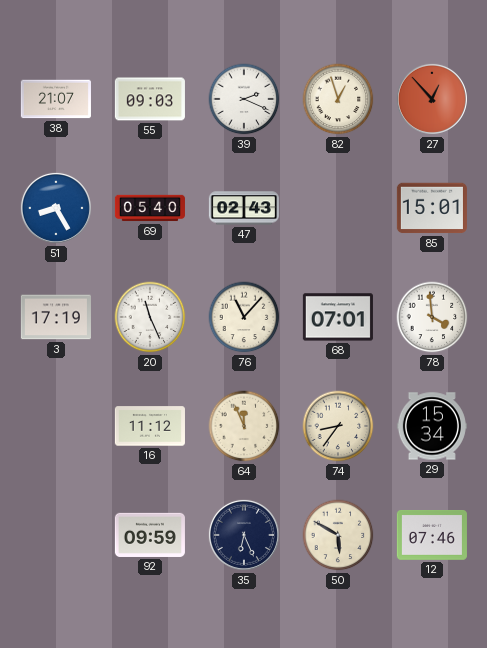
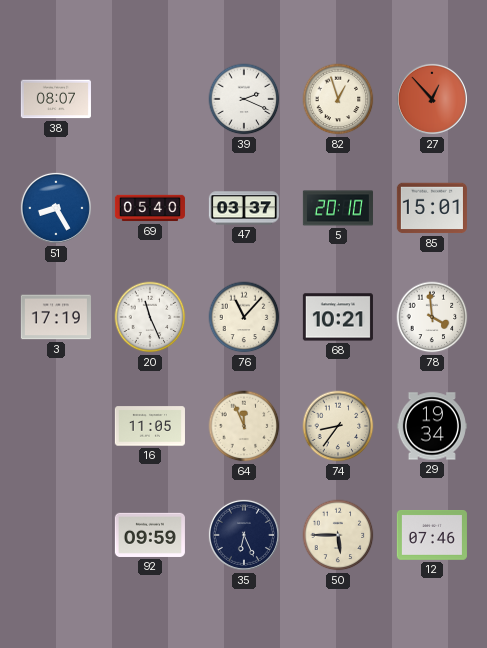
38: 21:07 -> 08:07 (56, 99)
55: 09:03 -> none (150, 99)
47: 02:43 -> 03:37 (244, 208)
5: none -> 20:10 (338, 208)
68: 07:01 -> 10:21 (338, 317)
16: 11:12 -> 11:05 (150, 426)
29: 15:34 -> 19:34 (432, 426)
50: 5:50 -> 5:45 (338, 535)
